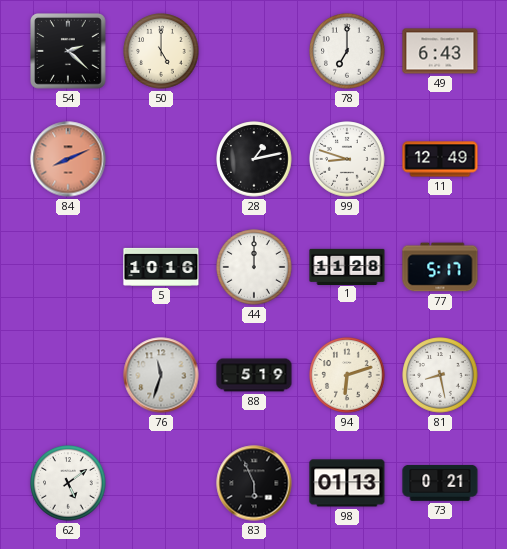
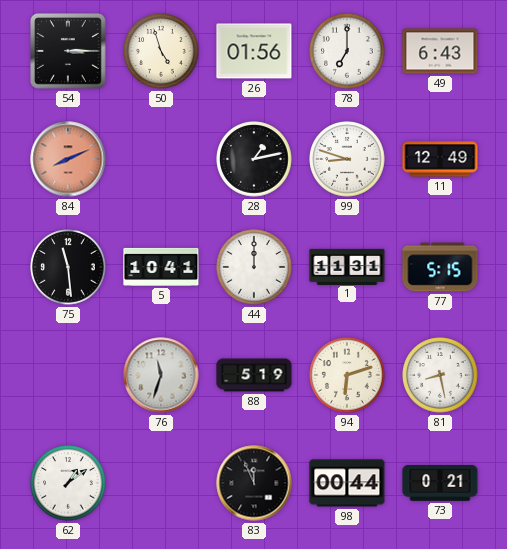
54: 2:22 -> 3:15 (69, 52)
50: 5:00 -> 4:57 (161, 51)
26: none -> 01:56 (254, 51)
75: none -> 11:29 (68, 267)
5: 10:16 -> 10:41 (161, 267)
1: 11:28 -> 11:31 (347, 266)
77: 5:17 -> 5:15 (440, 267)
62: 5:09 -> 1:09 (68, 483)
83: 5:56 -> 11:56 (254, 483)
98: 01:13 -> 00:44 (347, 483)
